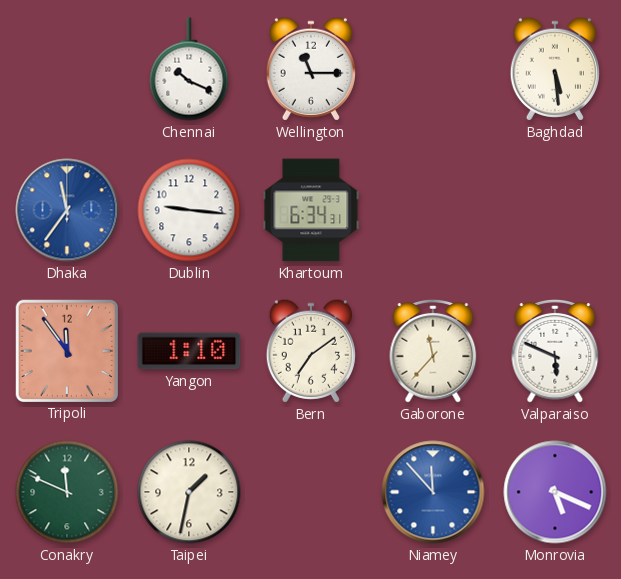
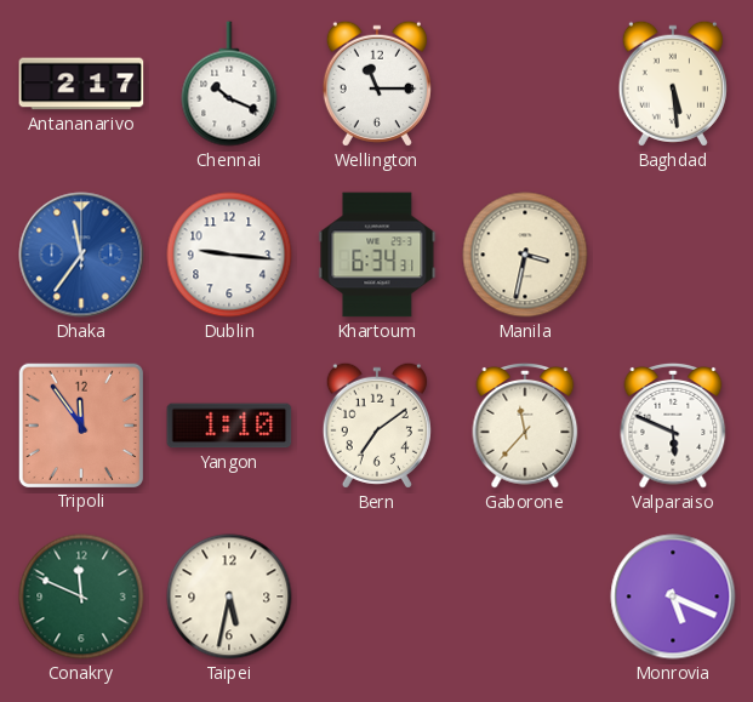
Antananarivo: none -> 2:17 (81, 84)
Manila: none -> 3:32 (525, 255)
Taipei: 1:32 -> 5:32 (229, 597)
Niamey: 11:53 -> none (433, 492)
